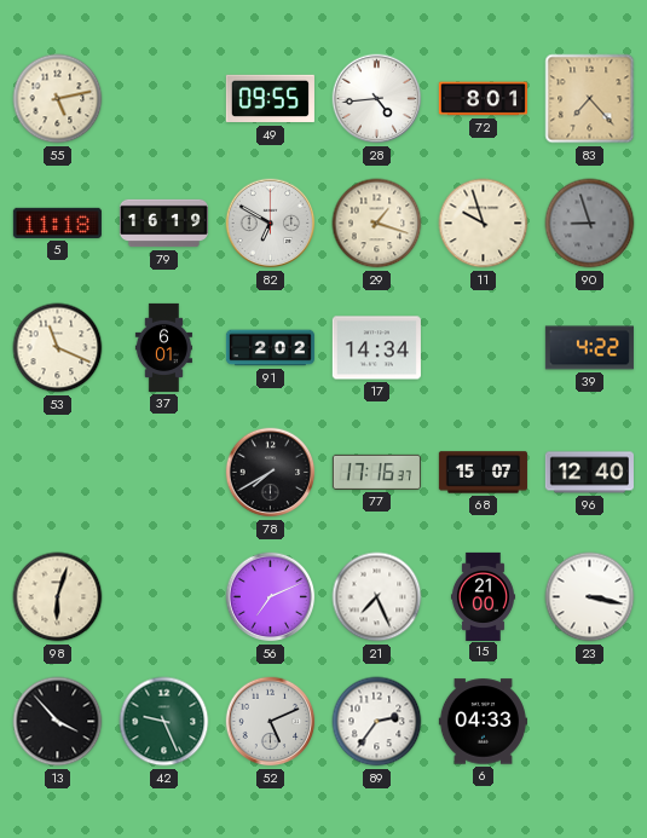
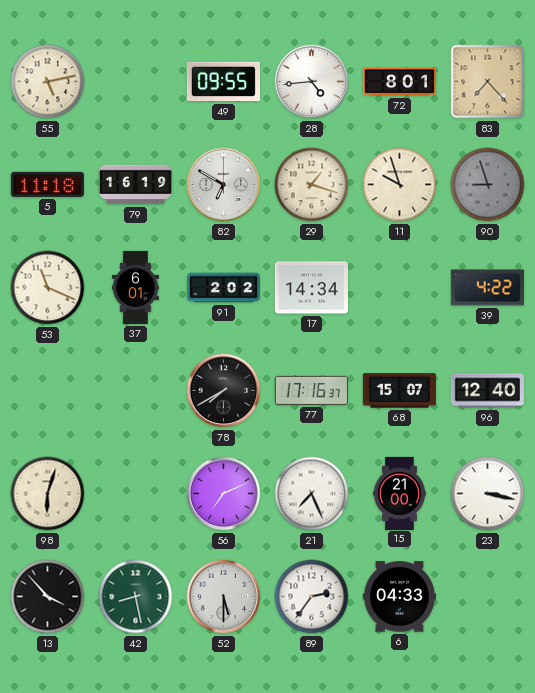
42: 9:26 -> 8:28 (136, 597)
52: 5:11 -> 5:30 (224, 597)
